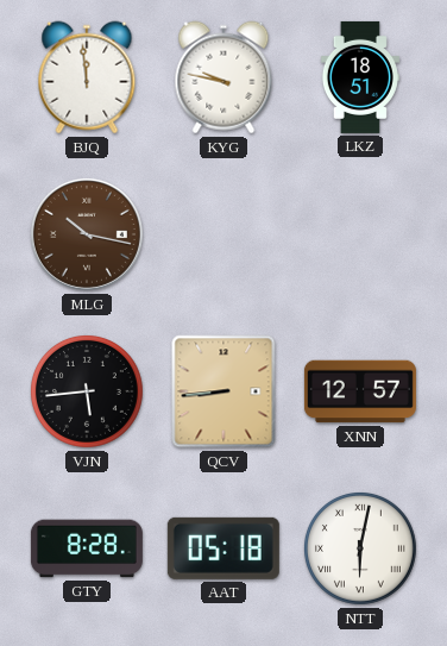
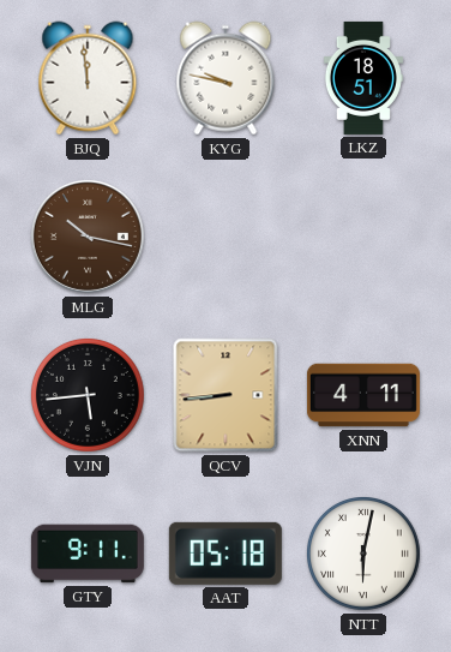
XNN: 12:57 -> 4:11 (363, 395)
GTY: 8:28 -> 9:11 (88, 554)
